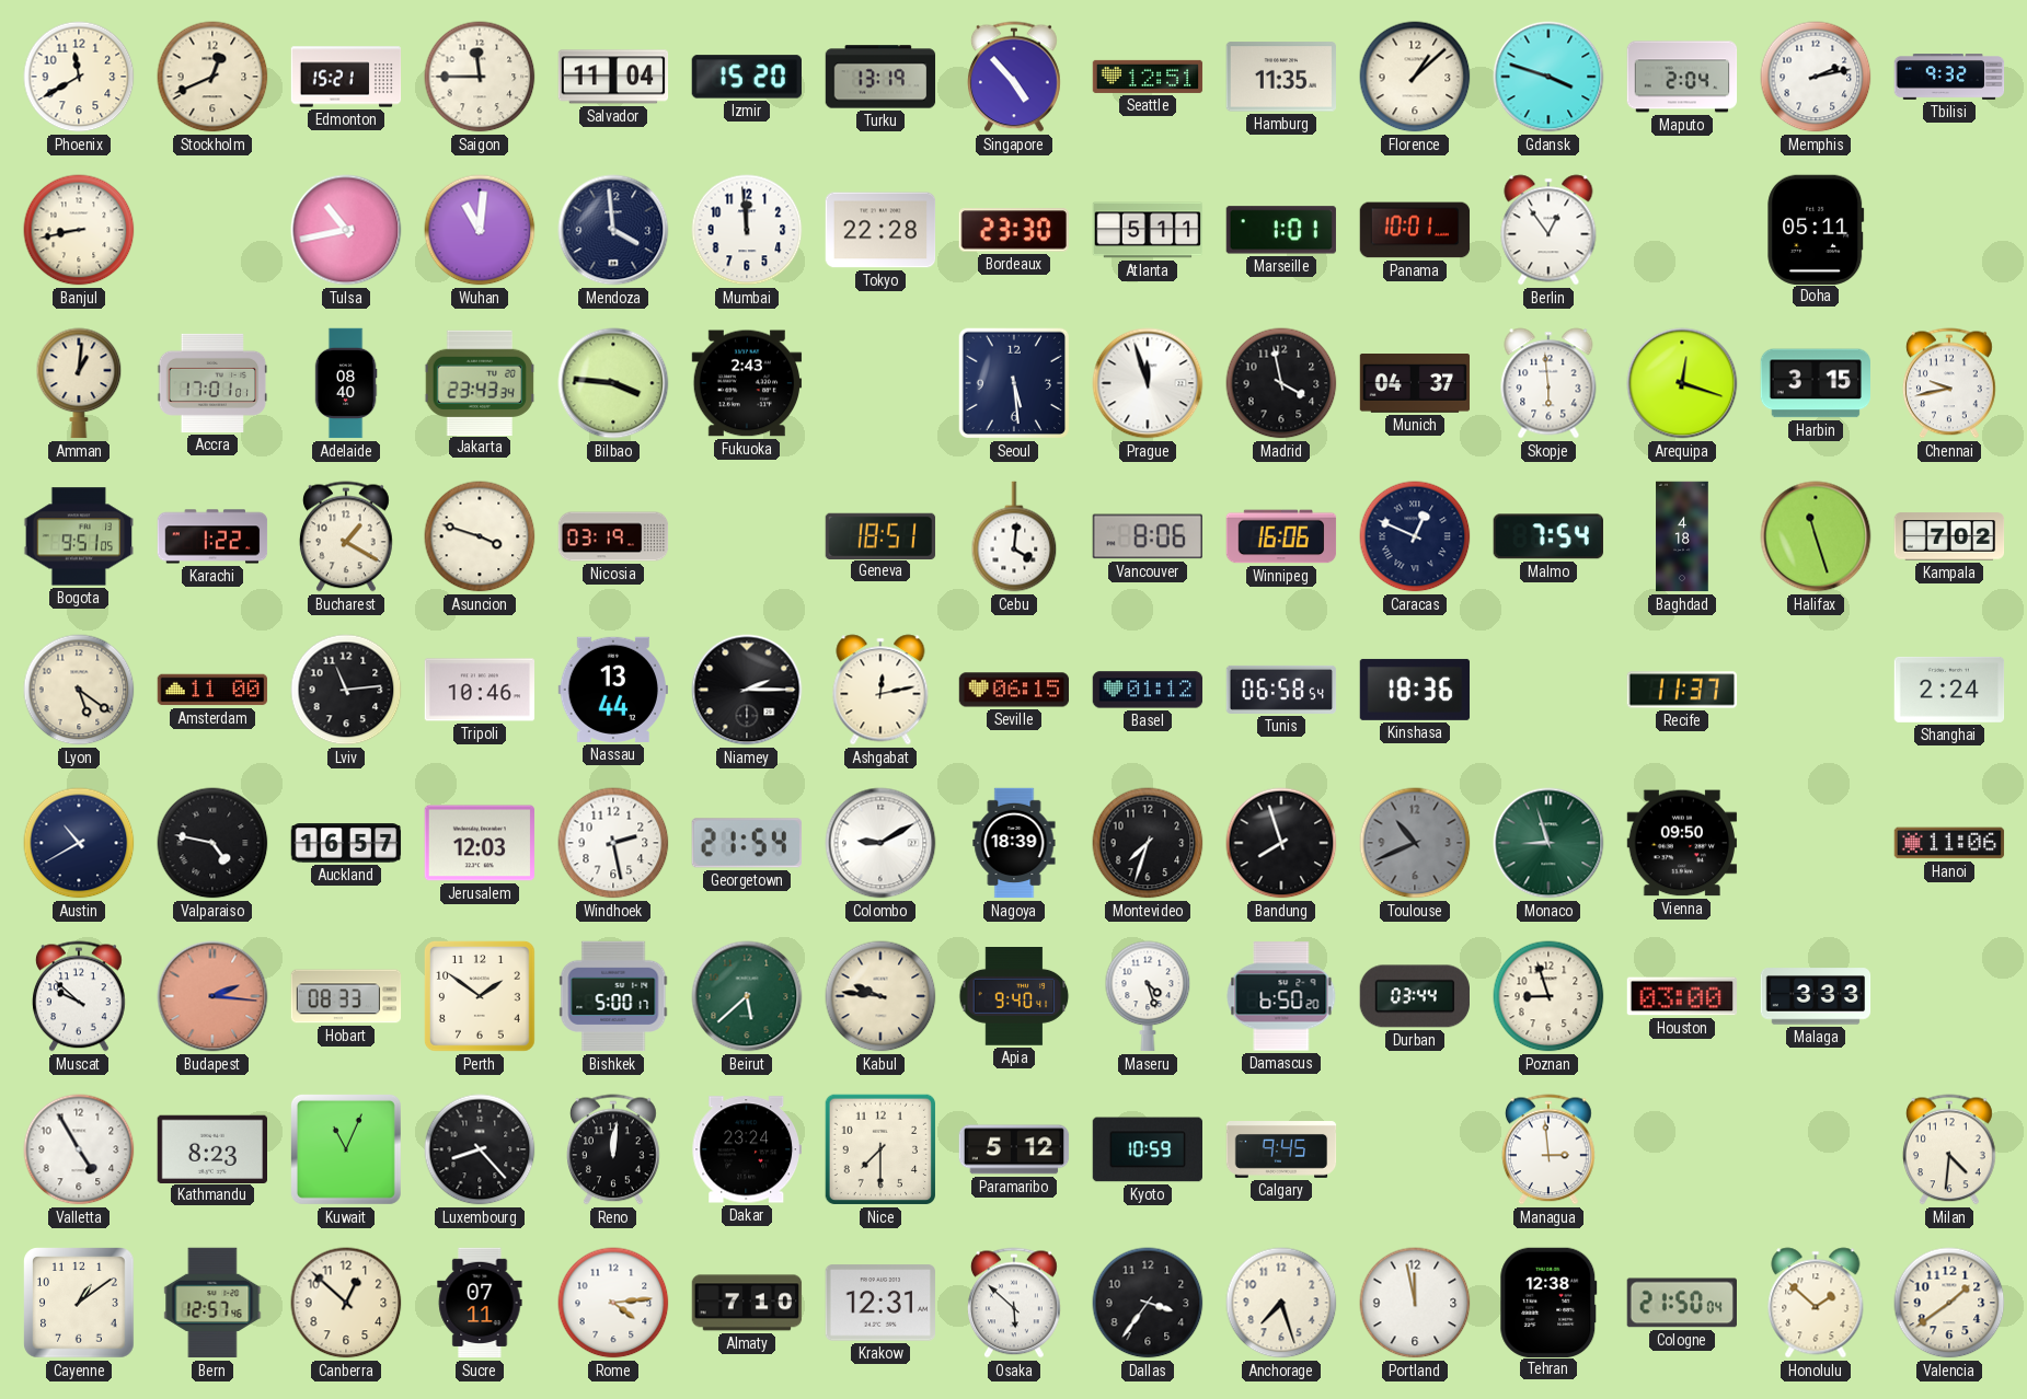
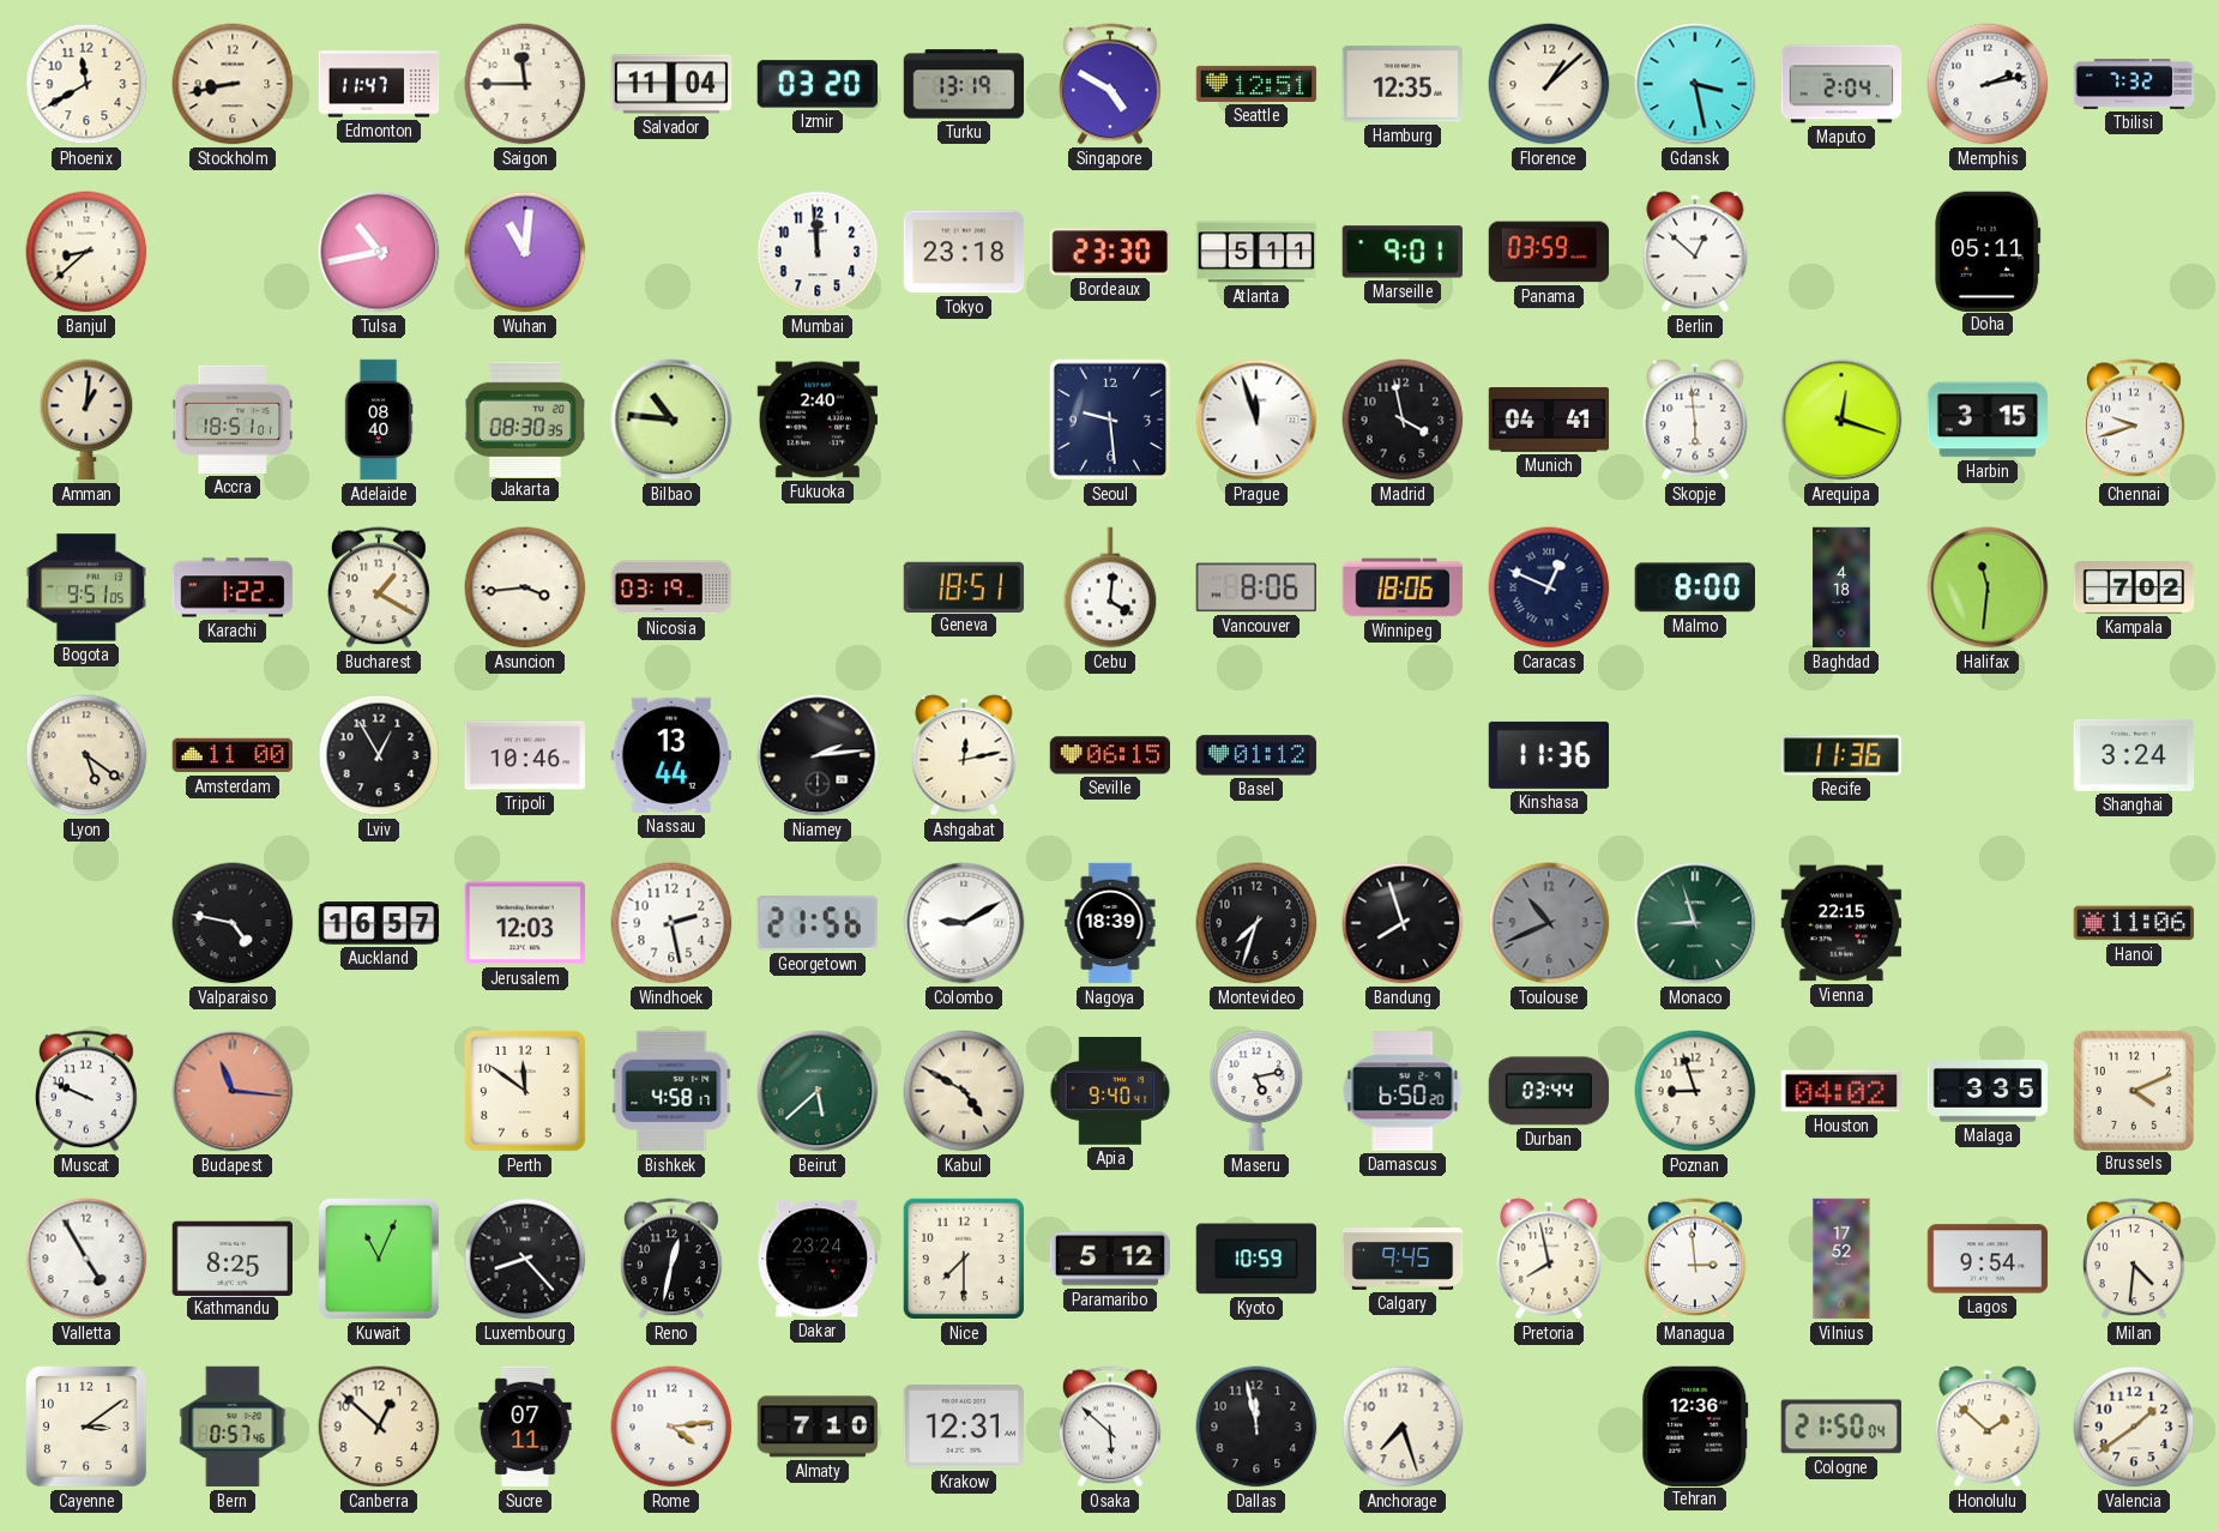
Stockholm: 12:41 -> 8:43 (233, 84)
Edmonton: 15:21 -> 11:47 (379, 84)
Izmir: 15:20 -> 03:20 (816, 84)
Singapore: 4:53 -> 4:50 (1110, 84)
Hamburg: 11:35 -> 12:35 (1401, 84)
Gdansk: 3:48 -> 3:28 (1695, 84)
Tbilisi: 9:32 -> 7:32 (2134, 85)
Banjul: 8:43 -> 8:38 (86, 252)
Mendoza: 3:59 -> none (613, 230)
Tokyo: 22:28 -> 23:18 (964, 252)
Marseille: 1:01 -> 9:01 (1403, 252)
Panama: 10:01 -> 03:59 (1549, 252)
Berlin: 12:54 -> 12:52 (1695, 252)
Accra: 17:01 -> 18:51 (233, 420)
Jakarta: 23:43 -> 08:30 (524, 418)
Bilbao: 3:46 -> 10:46 (671, 420)
Fukuoka: 2:43 -> 2:40 (818, 420)
Seoul: 5:29 -> 9:29 (1110, 420)
Munich: 04:37 -> 04:41 (1549, 421)
Chennai: 9:43 -> 9:42 (2134, 420)
Asuncion: 3:48 -> 3:44 (525, 587)
Winnipeg: 16:06 -> 18:06 (1403, 587)
Malmo: 7:54 -> 8:00 (1695, 587)
Halifax: 11:27 -> 11:31 (1988, 587)
Lviv: 11:14 -> 12:55 (379, 755)
Niamey: 2:15 -> 2:14 (818, 755)
Tunis: 06:58 -> none (1281, 690)
Kinshasa: 18:36 -> 11:36 (1549, 755)
Recife: 11:37 -> 11:36 (1841, 755)
Shanghai: 2:24 -> 3:24 (2134, 755)
Austin: 10:40 -> none (79, 843)
Georgetown: 21:54 -> 21:56 (818, 923)
Vienna: 09:50 -> 22:15 (1841, 923)
Muscat: 9:52 -> 9:49 (86, 1091)
Budapest: 2:16 -> 11:16 (233, 1091)
Hobart: 08:33 -> none (346, 996)
Perth: 1:51 -> 11:51 (526, 1092)
Bishkek: 5:00 -> 4:58 (671, 1091)
Kabul: 9:46 -> 4:50 (964, 1091)
Maseru: 4:27 -> 5:13 (1256, 1091)
Houston: 03:00 -> 04:02 (1840, 1091)
Malaga: 3:33 -> 3:35 (1988, 1091)
Brussels: none -> 4:11 (2133, 1090)
Kathmandu: 8:23 -> 8:25 (231, 1257)
Reno: 12:01 -> 12:32 (671, 1259)
Pretoria: none -> 7:58 (1549, 1259)
Vilnius: none -> 17:52 (1841, 1259)
Lagos: none -> 9:54 (1988, 1259)
Cayenne: 1:09 -> 3:09 (88, 1428)
Bern: 12:57 -> 0:57 (233, 1427)
Dallas: 3:36 -> 11:58 (1256, 1427)
Portland: 11:58 -> none (1415, 1303)
Tehran: 12:38 -> 12:36 (1695, 1425)
